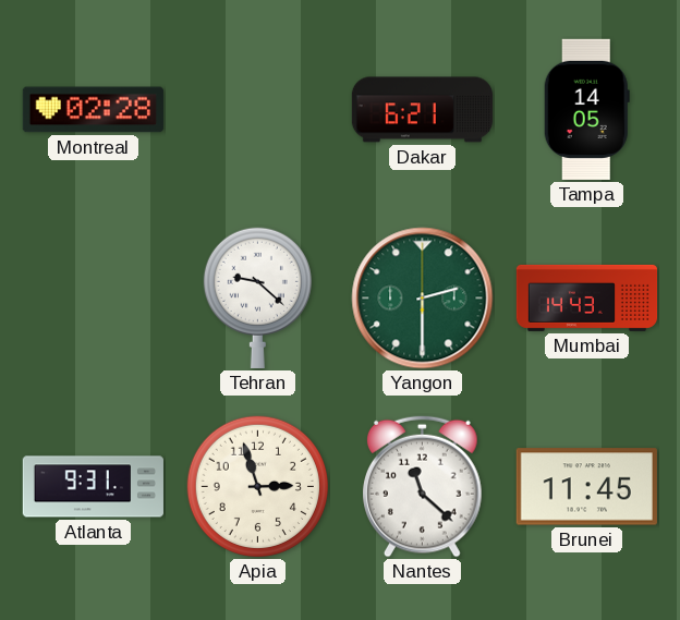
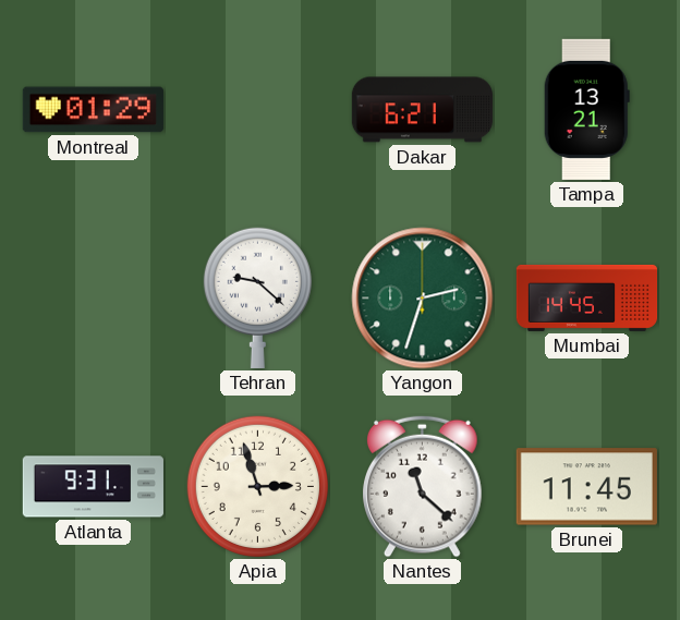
Montreal: 02:28 -> 01:29 (93, 110)
Tampa: 14:05 -> 13:21 (586, 109)
Yangon: 2:30 -> 2:33 (423, 299)
Mumbai: 14:43 -> 14:45 (587, 297)
